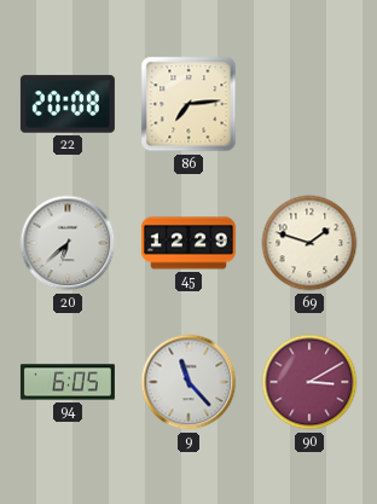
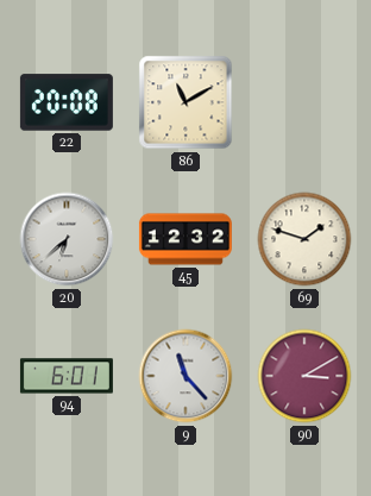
86: 7:14 -> 11:10 (185, 102)
45: 12:29 -> 12:32 (185, 239)
94: 6:05 -> 6:01 (67, 376)
